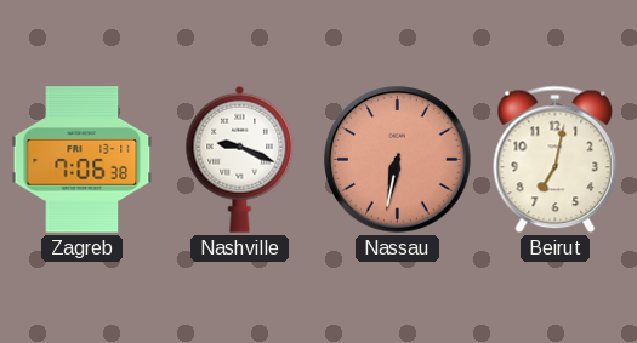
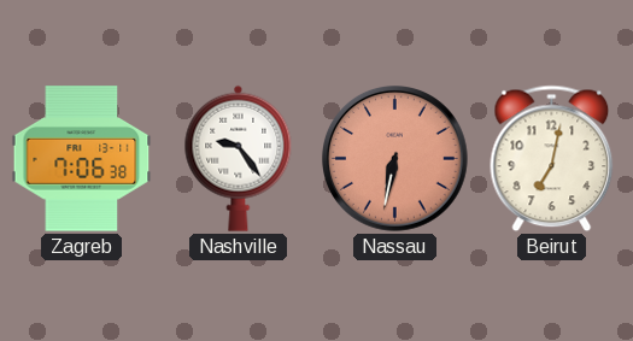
Nashville: 9:19 -> 9:24 (239, 158)
